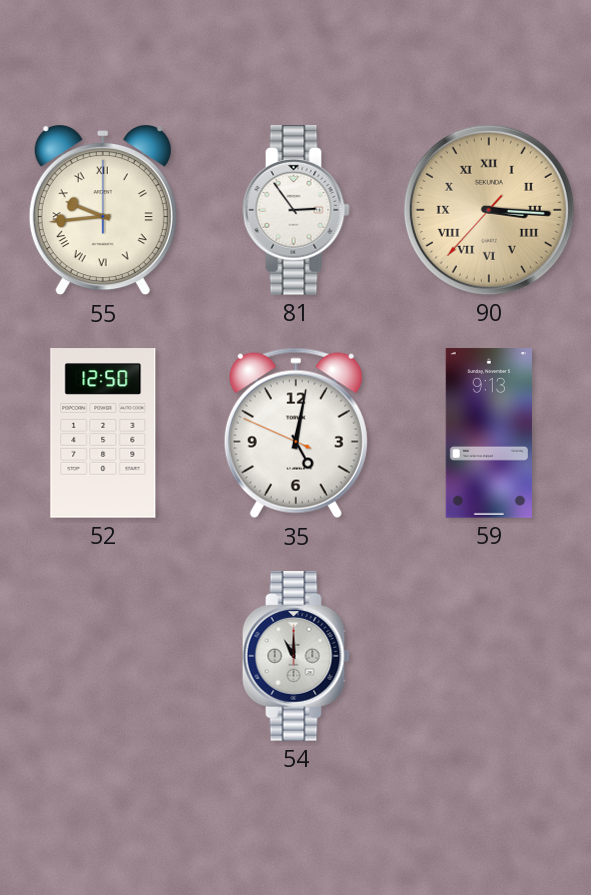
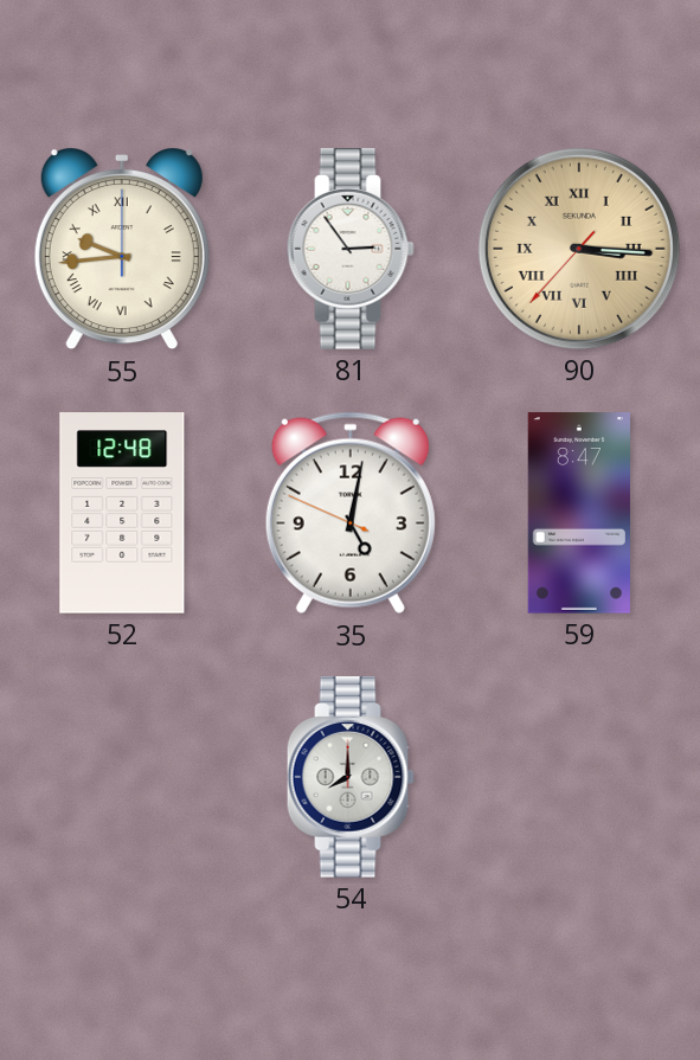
52: 12:50 -> 12:48 (122, 513)
59: 9:13 -> 8:47 (579, 513)
54: 11:00 -> 8:00 (351, 777)
